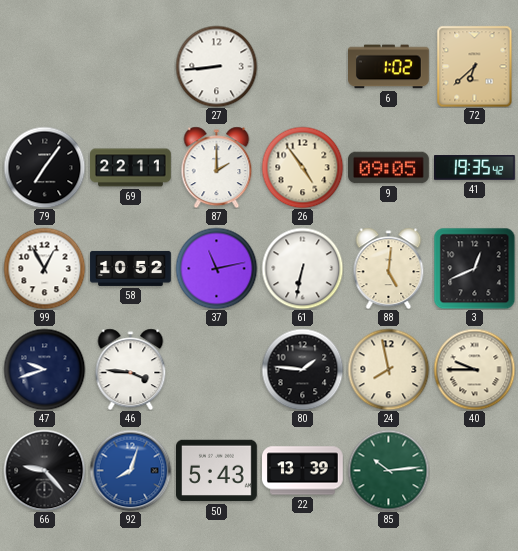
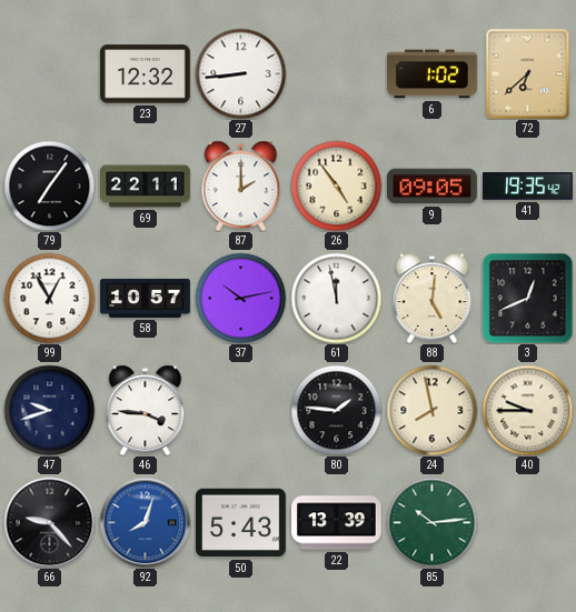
23: none -> 12:32 (146, 74)
58: 10:52 -> 10:57 (146, 298)
37: 11:13 -> 10:13 (240, 298)
61: 6:32 -> 11:58 (336, 298)
